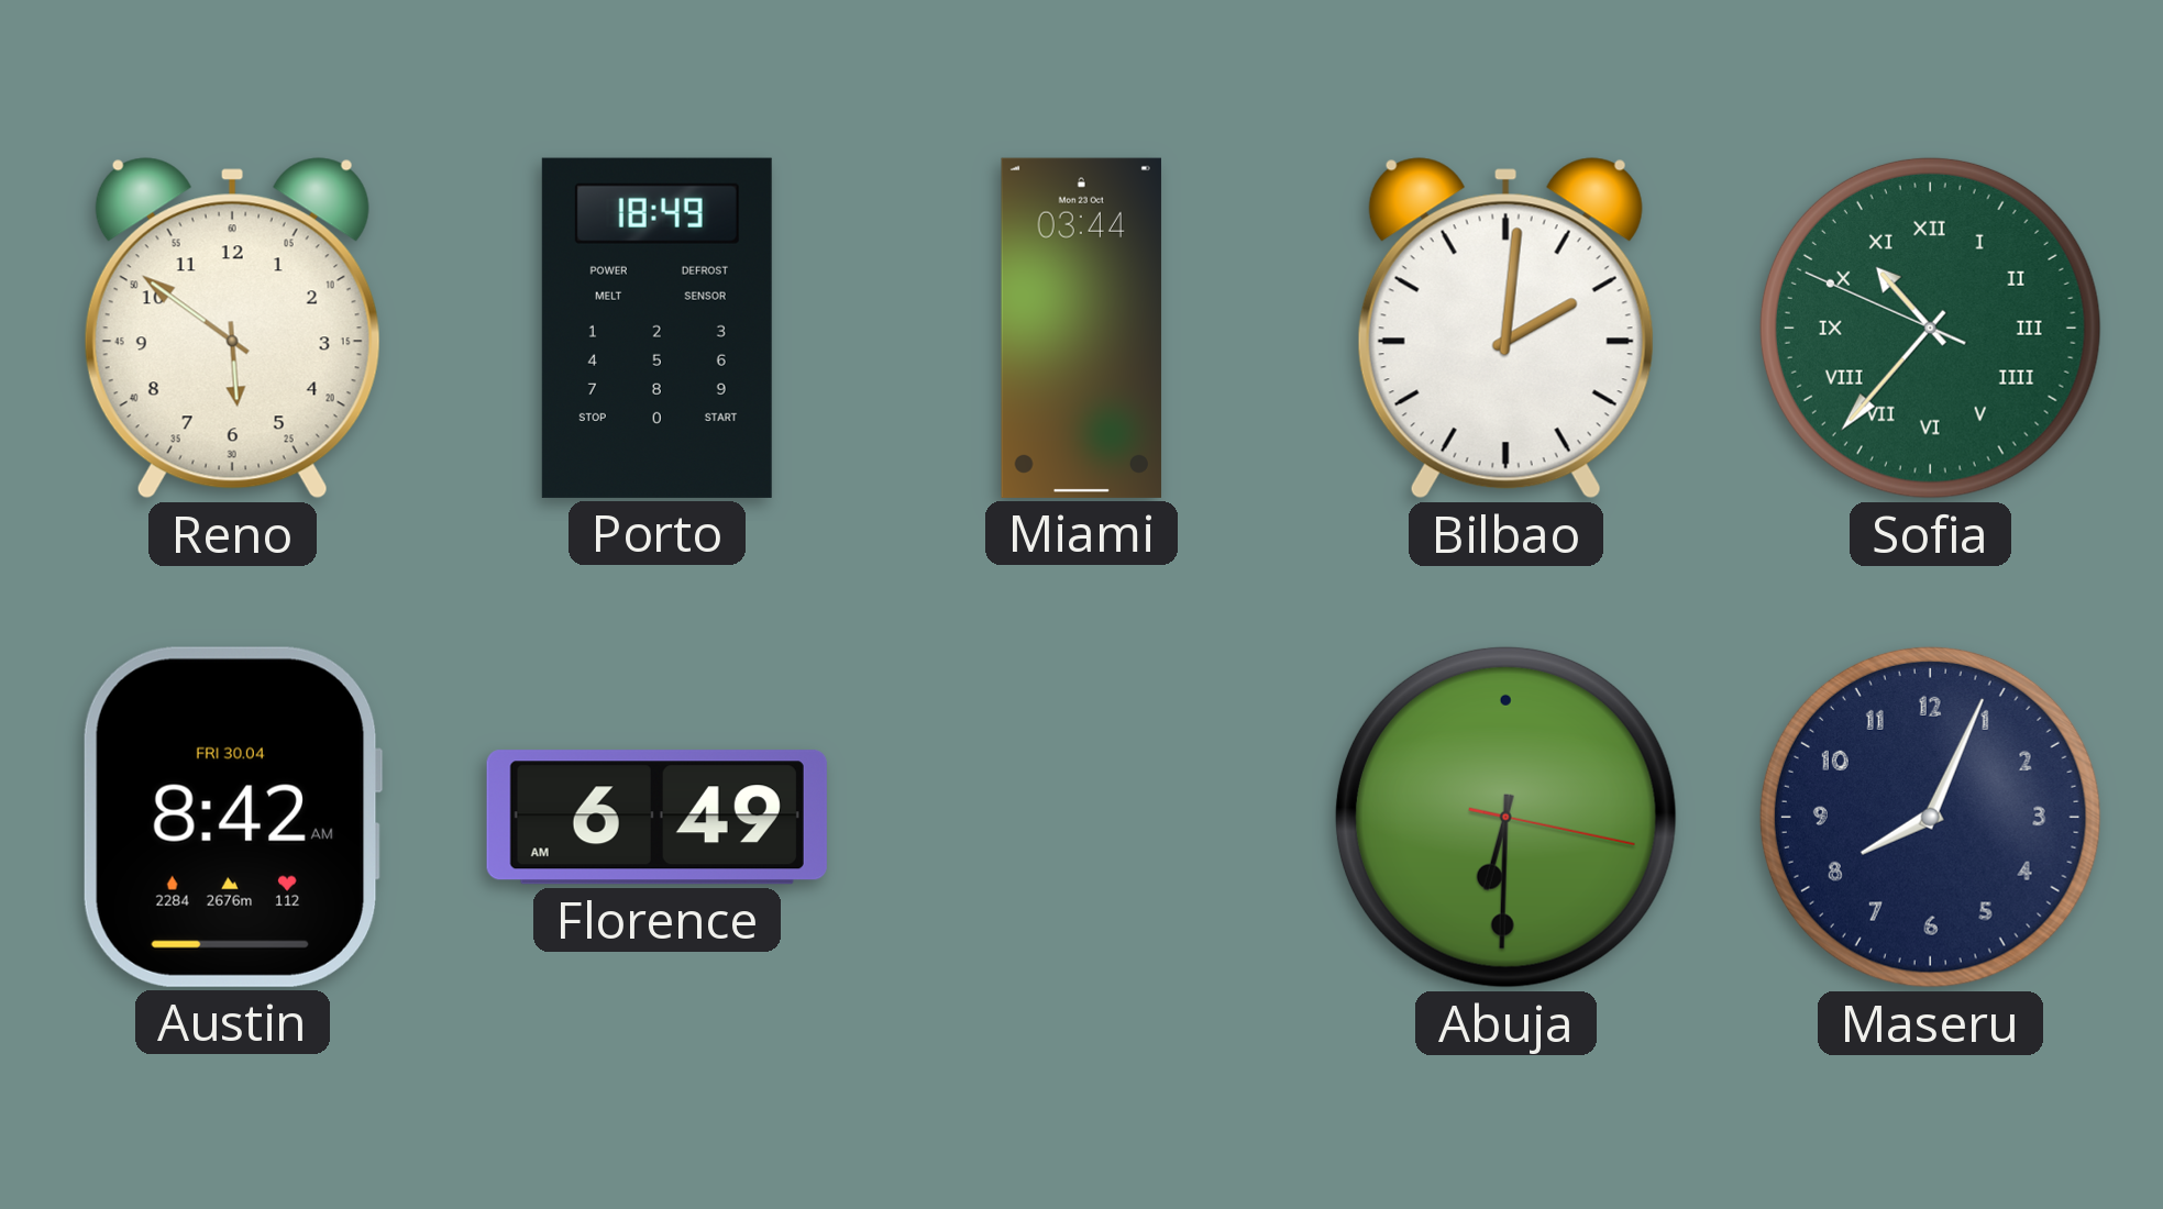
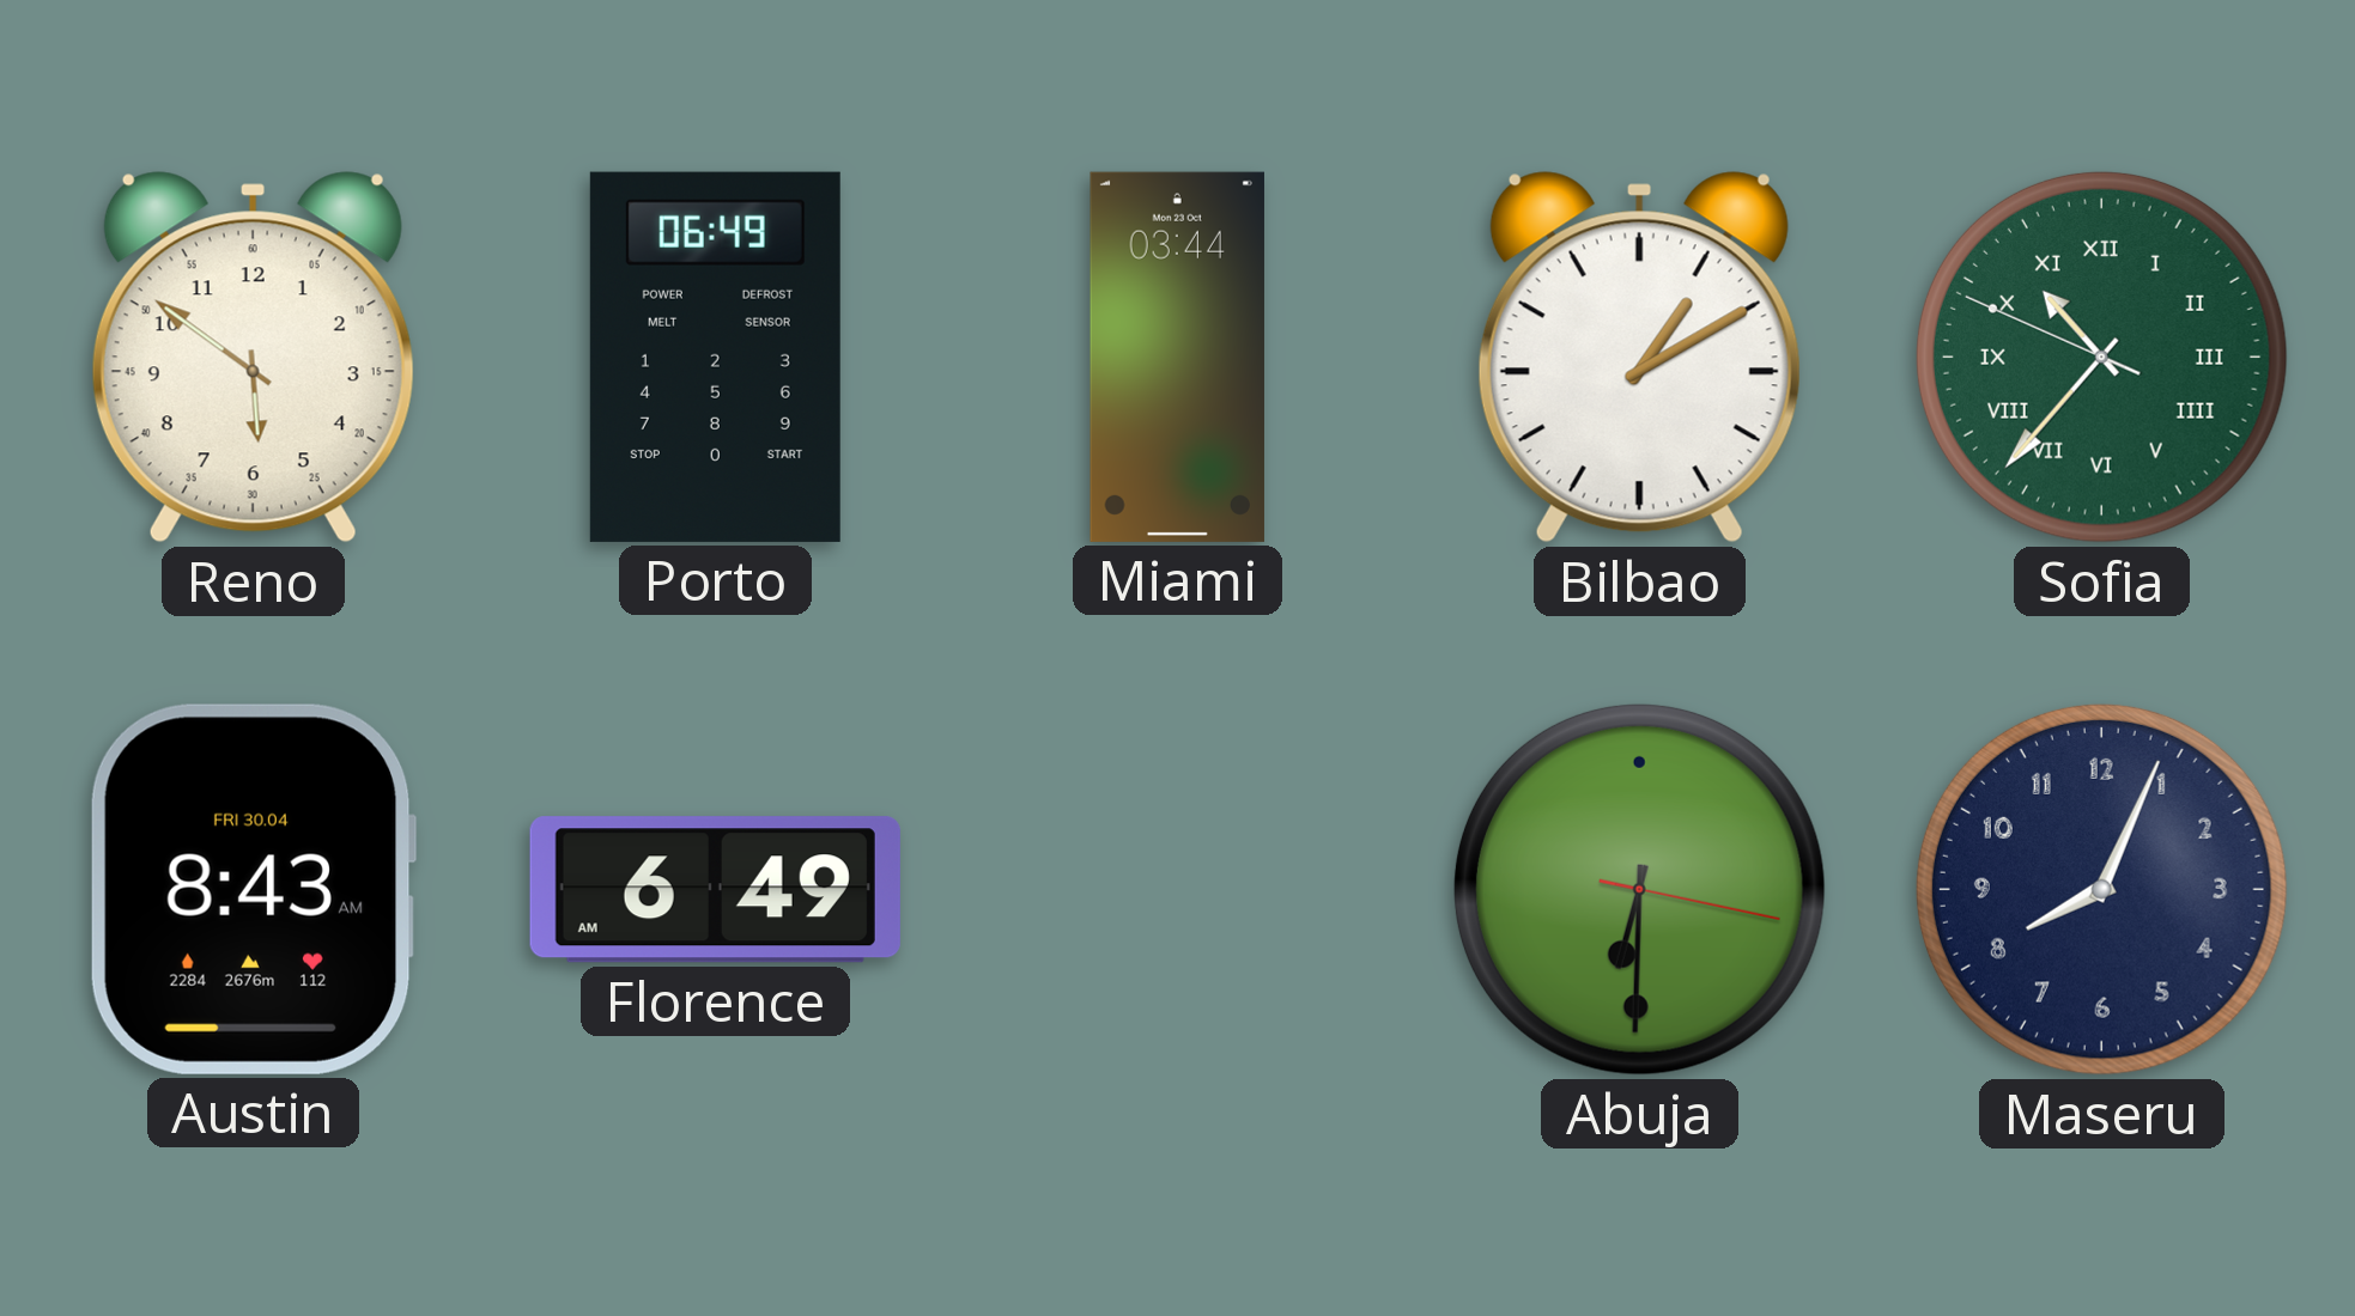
Porto: 18:49 -> 06:49 (715, 357)
Bilbao: 2:01 -> 1:10 (1639, 358)
Austin: 8:42 -> 8:43 (253, 889)
